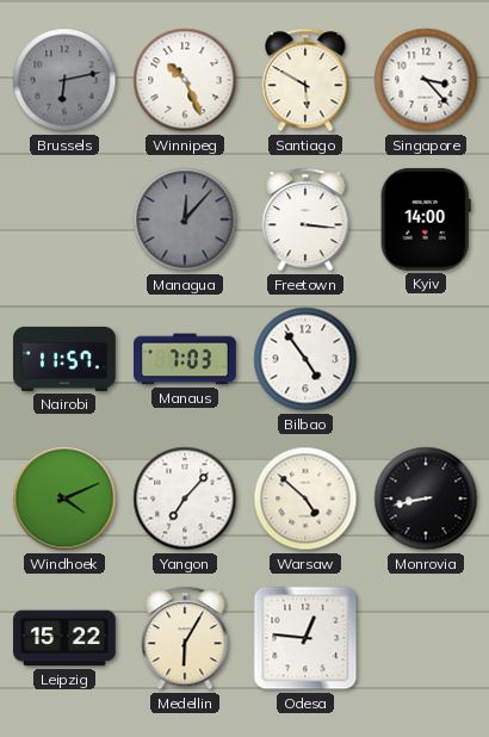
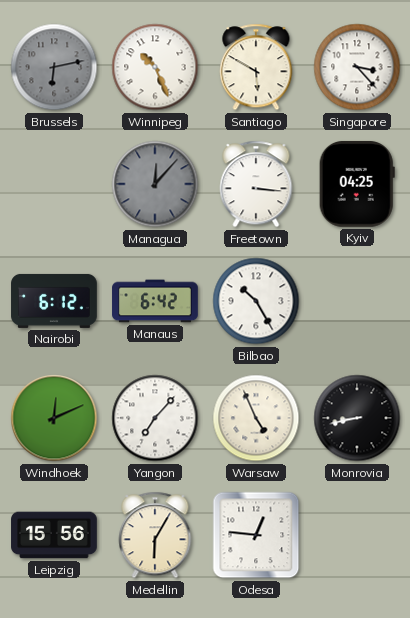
Kyiv: 14:00 -> 04:25 (357, 184)
Nairobi: 11:57 -> 6:12 (54, 301)
Manaus: 7:03 -> 6:42 (155, 301)
Bilbao: 4:54 -> 10:25 (256, 301)
Windhoek: 4:11 -> 12:11 (54, 418)
Warsaw: 4:52 -> 4:56 (256, 418)
Leipzig: 15:22 -> 15:56 (54, 535)
